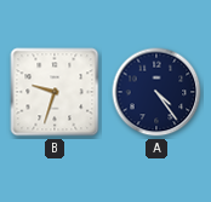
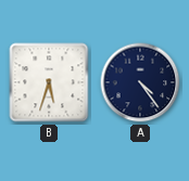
B: 9:33 -> 5:33 (49, 82)
